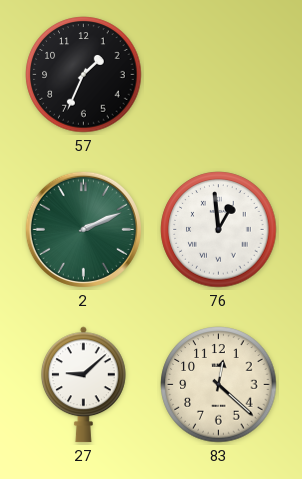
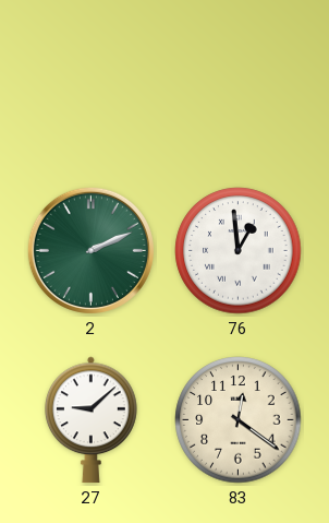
57: 1:34 -> none (84, 75)
83: 12:22 -> 12:21 (239, 420)
